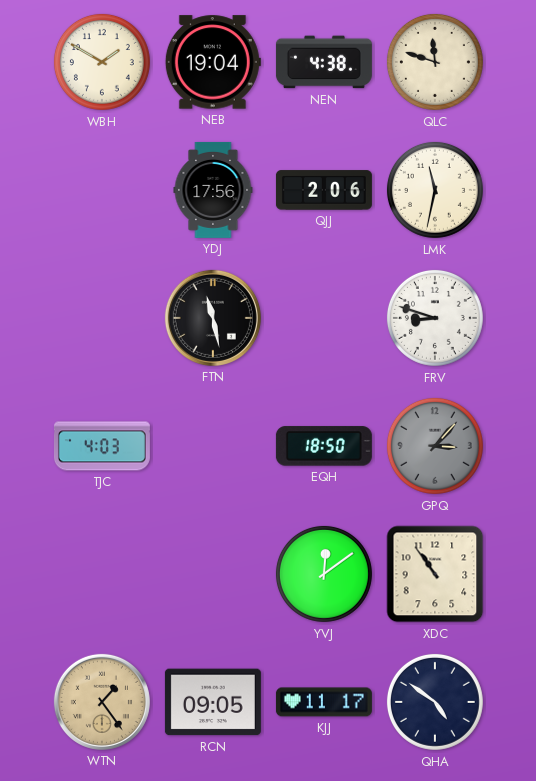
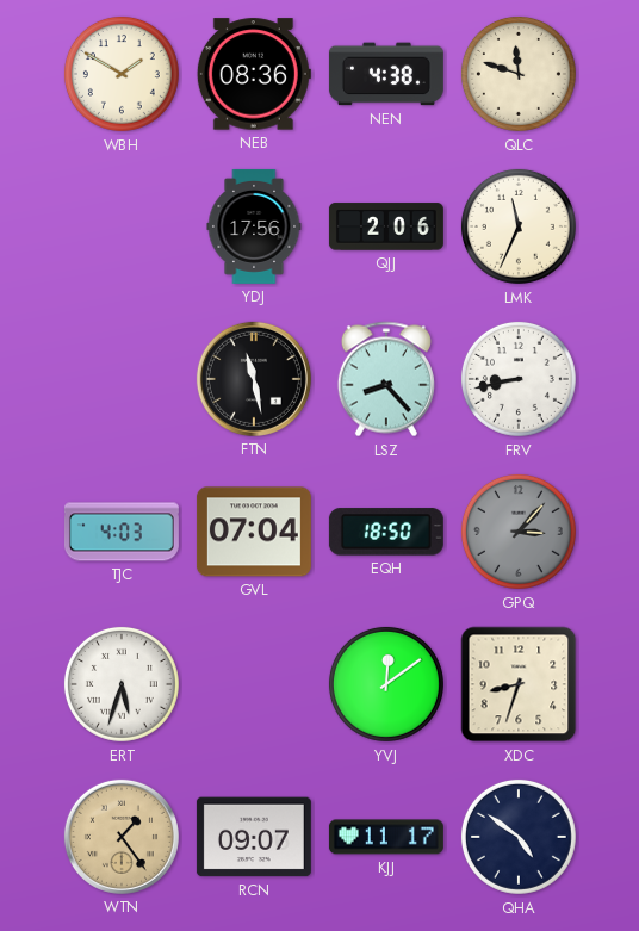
NEB: 19:04 -> 08:36 (254, 74)
LMK: 11:32 -> 11:34 (519, 226)
LSZ: none -> 8:23 (386, 379)
FRV: 8:48 -> 8:43 (519, 379)
GVL: none -> 07:04 (254, 532)
ERT: none -> 5:33 (122, 684)
XDC: 10:54 -> 8:33 (519, 684)
RCN: 09:05 -> 09:07 (254, 837)
